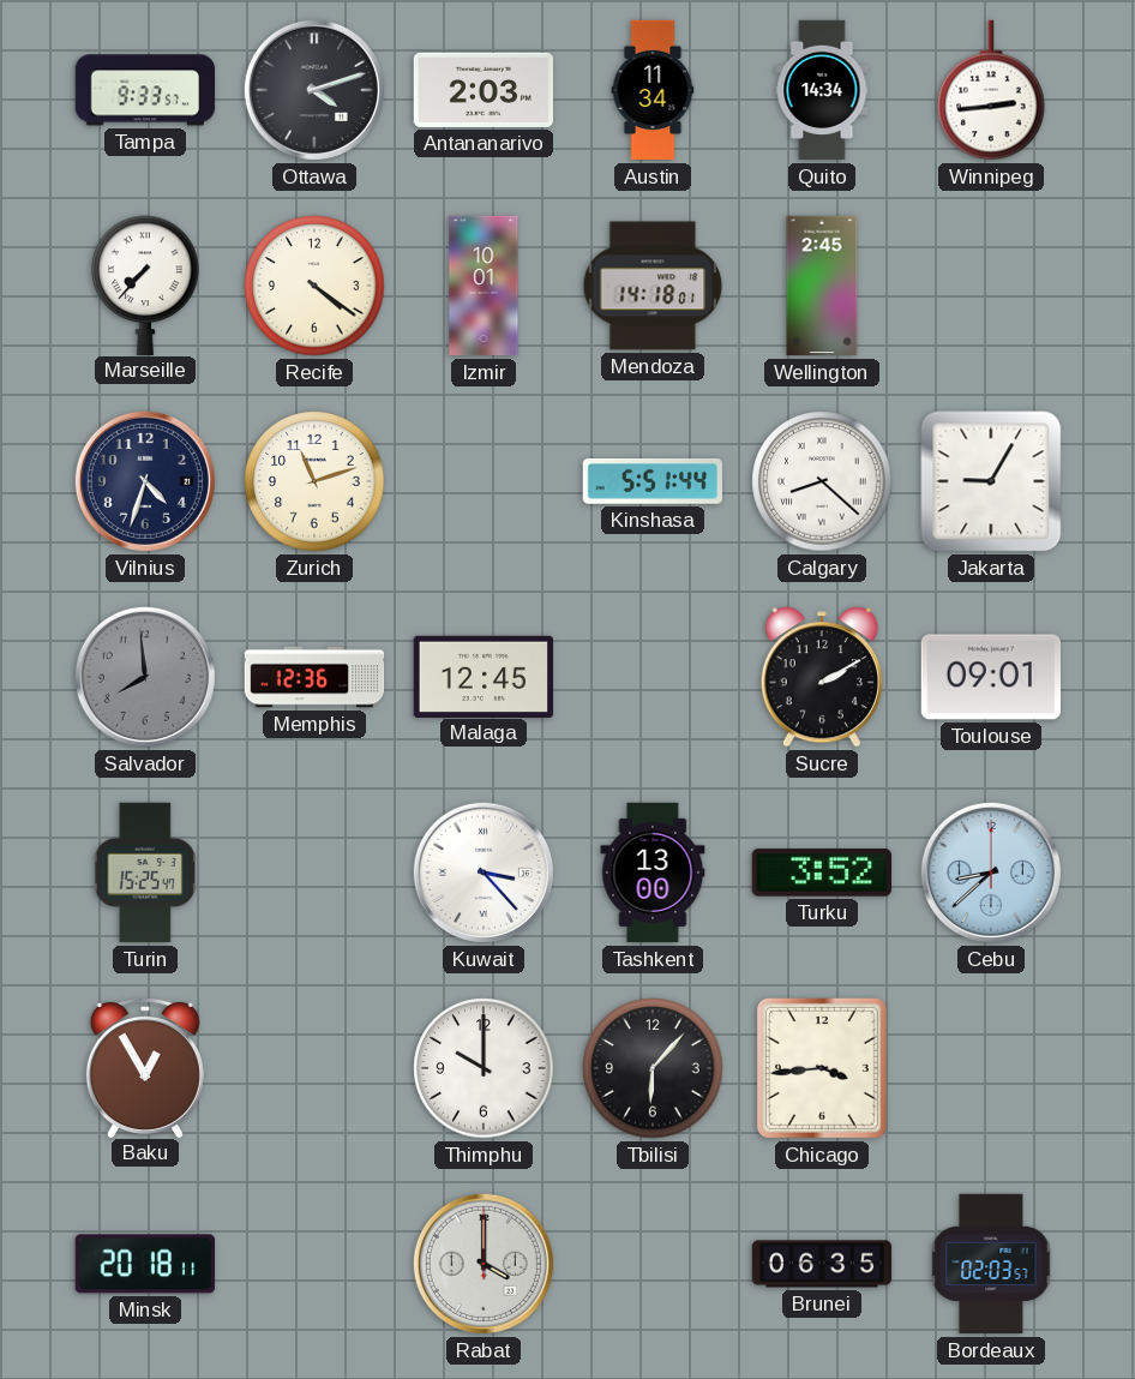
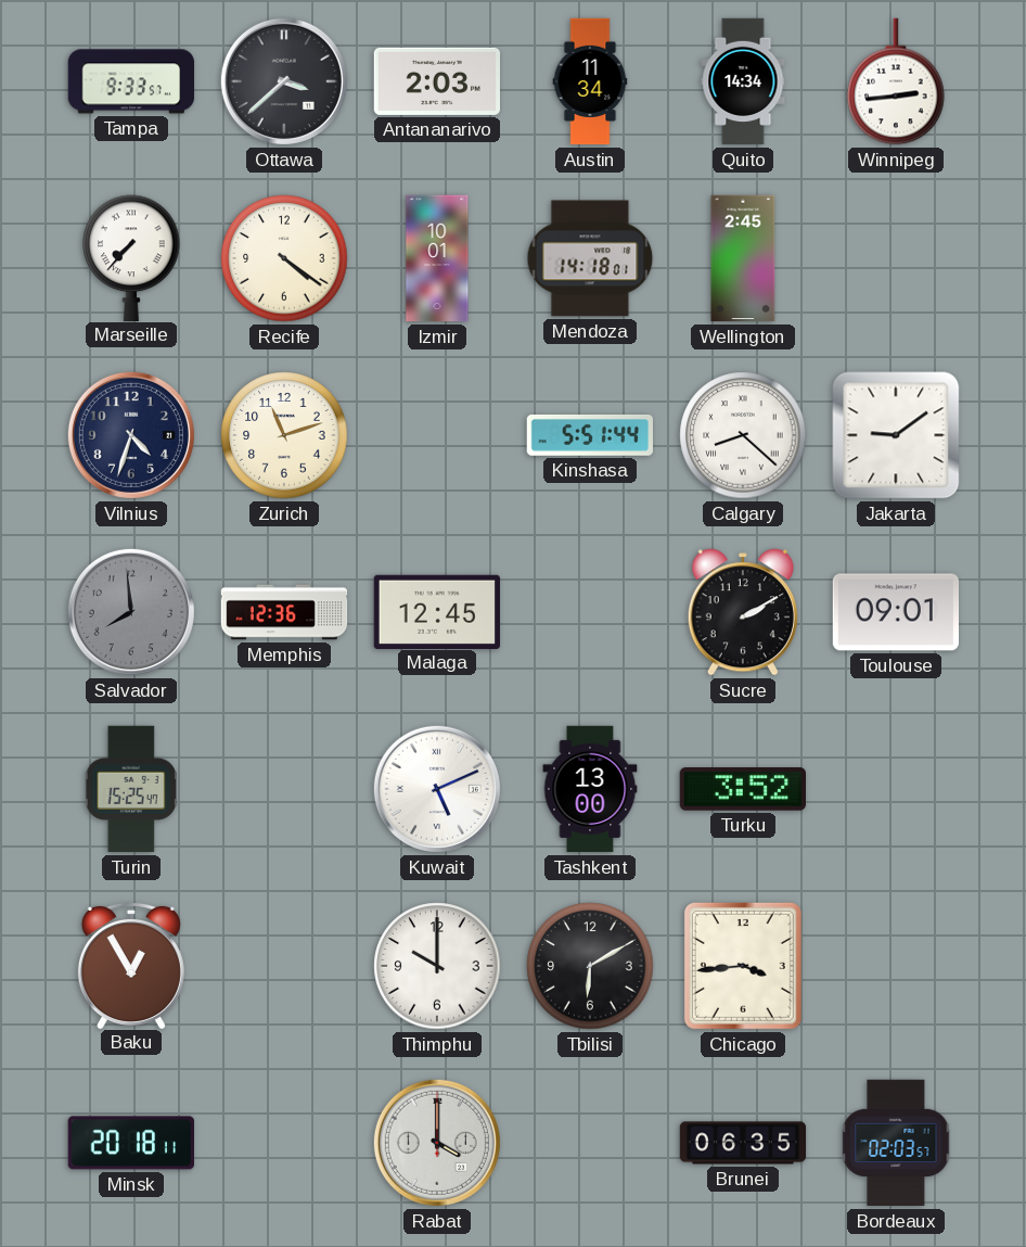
Ottawa: 4:12 -> 3:38 (284, 81)
Jakarta: 9:05 -> 9:09 (896, 435)
Kuwait: 3:23 -> 5:11 (437, 789)
Cebu: 8:38 -> none (991, 873)
Tbilisi: 6:07 -> 6:10 (590, 966)
